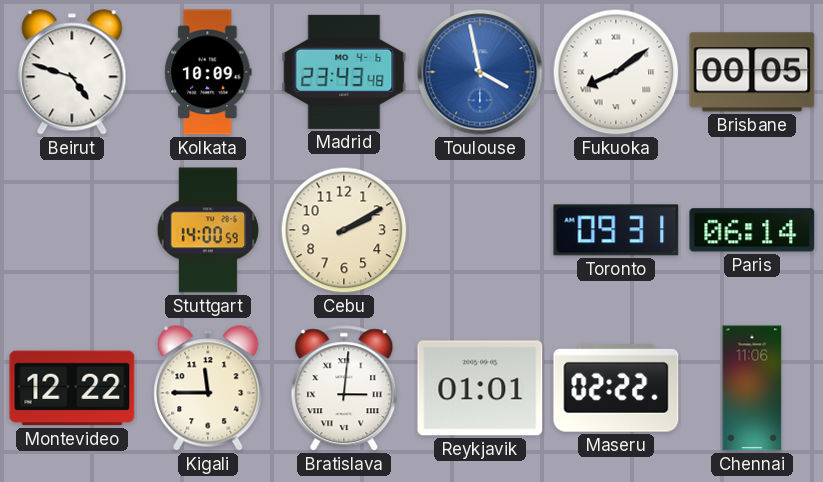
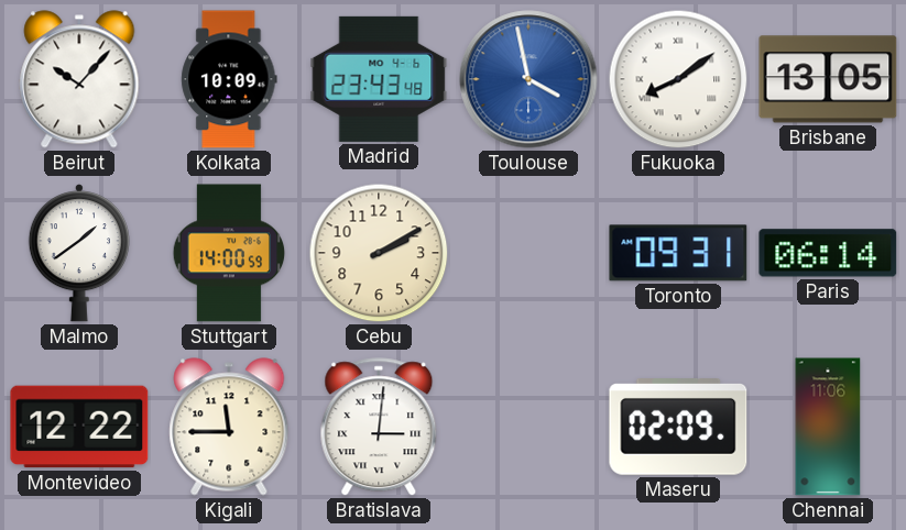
Beirut: 4:48 -> 10:07 (79, 79)
Brisbane: 00:05 -> 13:05 (828, 79)
Malmo: none -> 1:39 (79, 253)
Reykjavik: 01:01 -> none (480, 388)
Maseru: 02:22 -> 02:09 (678, 428)
